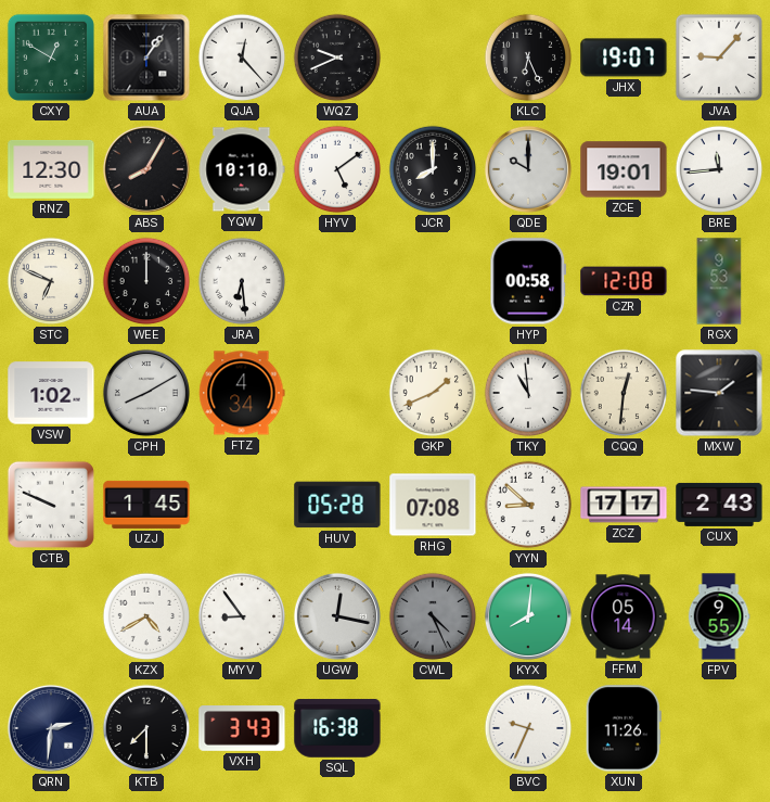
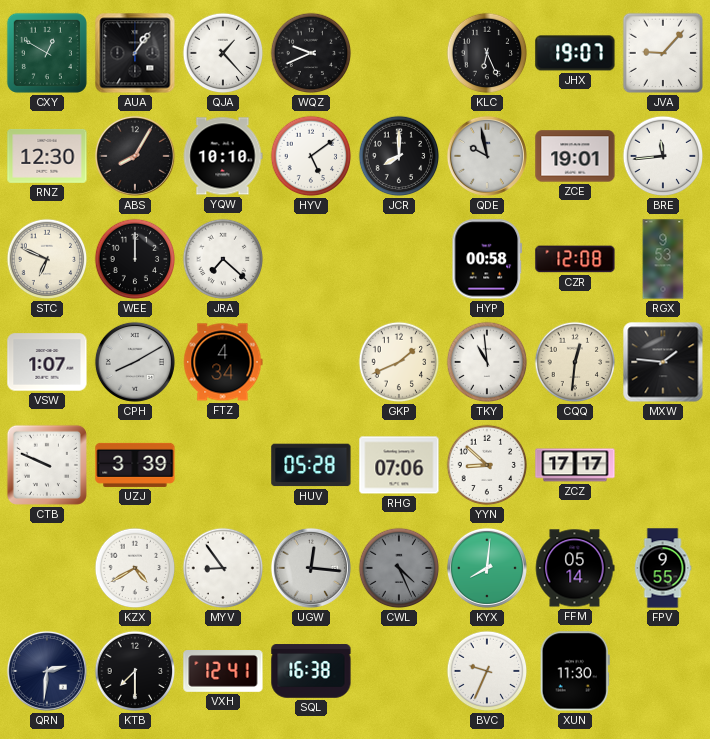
QJA: 12:23 -> 1:23 (223, 53)
QDE: 10:00 -> 9:58 (487, 156)
JRA: 6:29 -> 7:22 (223, 259)
VSW: 1:02 -> 1:07 (47, 362)
UZJ: 1:45 -> 3:39 (135, 465)
RHG: 07:08 -> 07:06 (399, 465)
CUX: 2:43 -> none (719, 505)
UGW: 12:17 -> 12:16 (311, 568)
VXH: 3:43 -> 12:41 (223, 672)
XUN: 11:26 -> 11:30 (575, 671)
